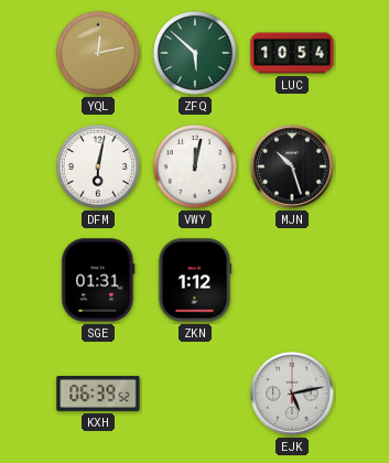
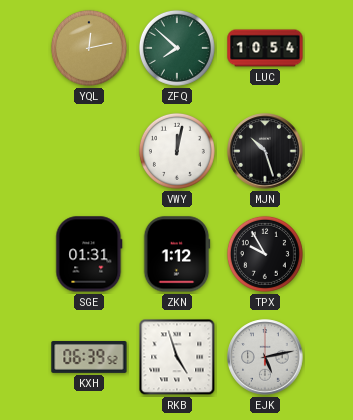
ZFQ: 5:52 -> 7:52 (177, 48)
DFM: 6:02 -> none (98, 166)
TPX: none -> 9:55 (265, 254)
RKB: none -> 4:57 (177, 357)
